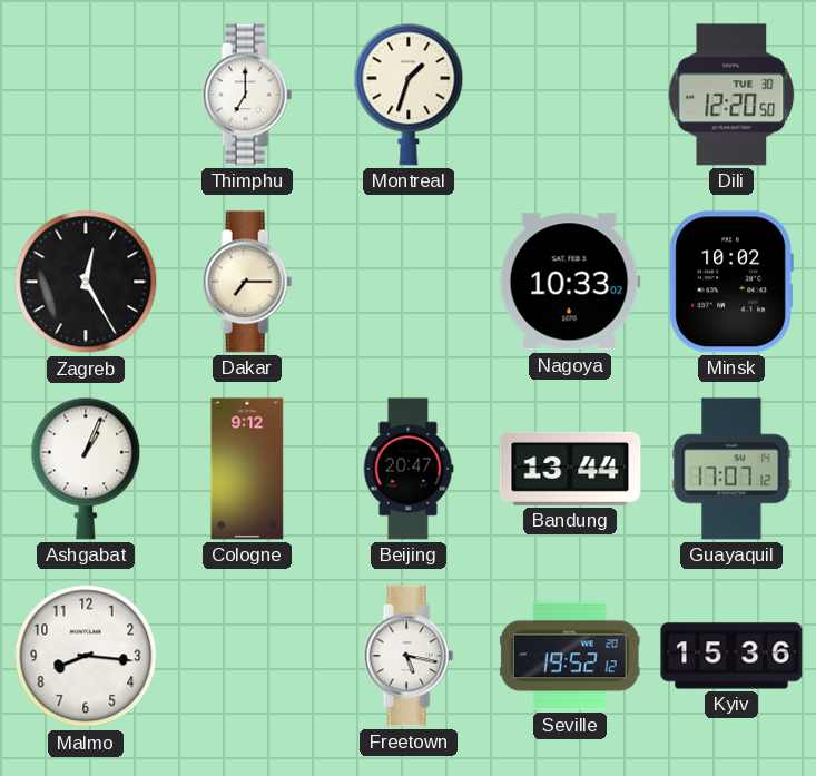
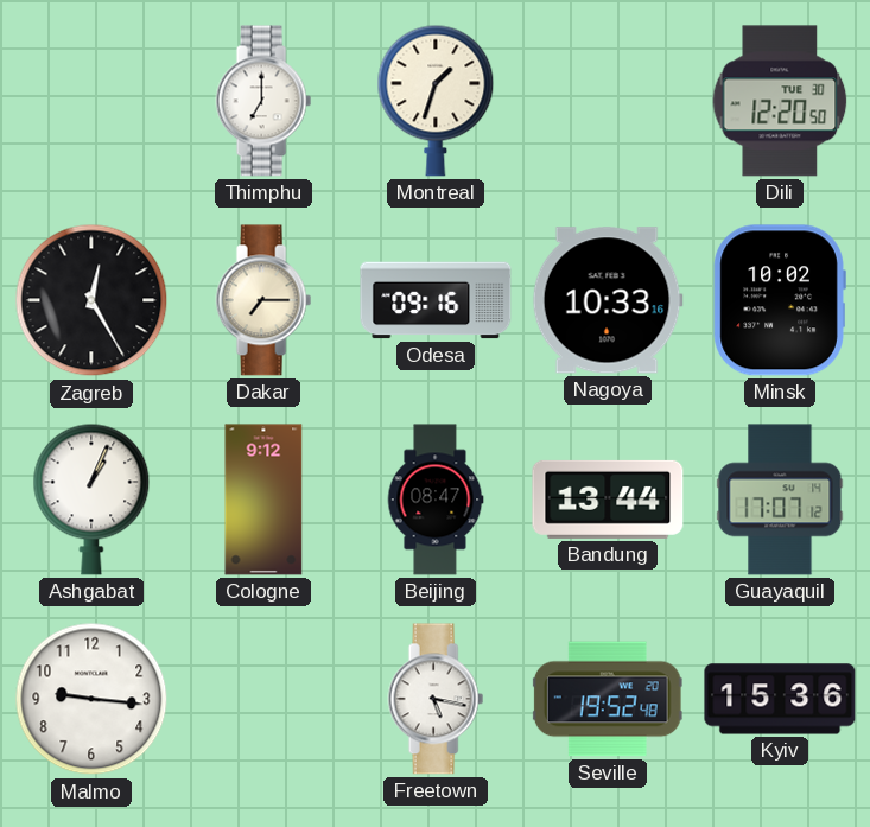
Odesa: none -> 09:16 (436, 300)
Nagoya: 10:33:02 -> 10:33:16 (608, 300)
Beijing: 20:47 -> 08:47 (436, 500)
Malmo: 8:16 -> 9:16 (91, 699)
Seville: 19:52:12 -> 19:52:48 (608, 699)
